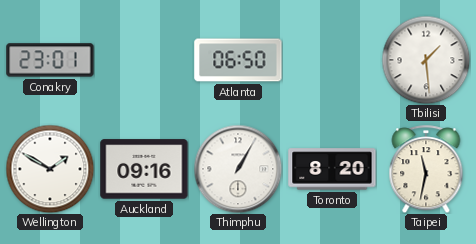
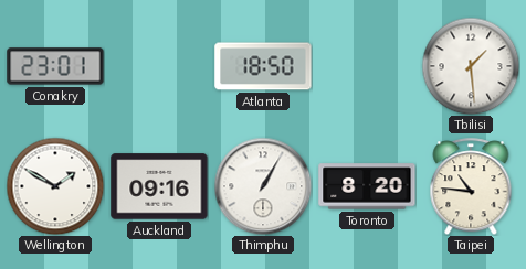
Atlanta: 06:50 -> 18:50 (263, 66)
Taipei: 11:32 -> 10:46 (471, 186)
